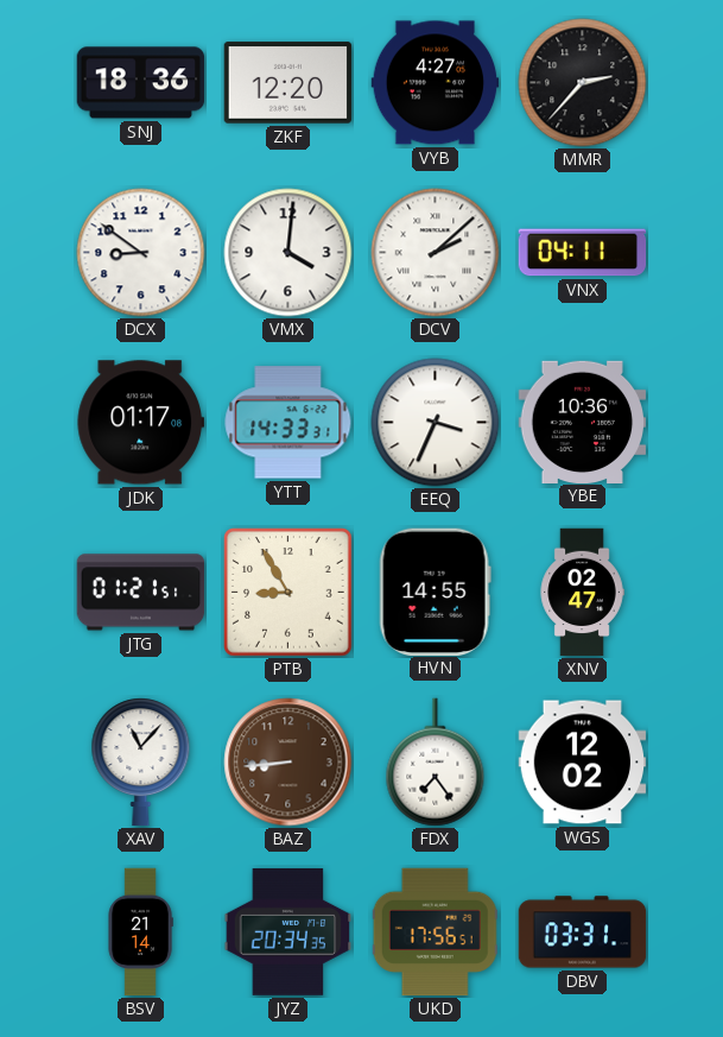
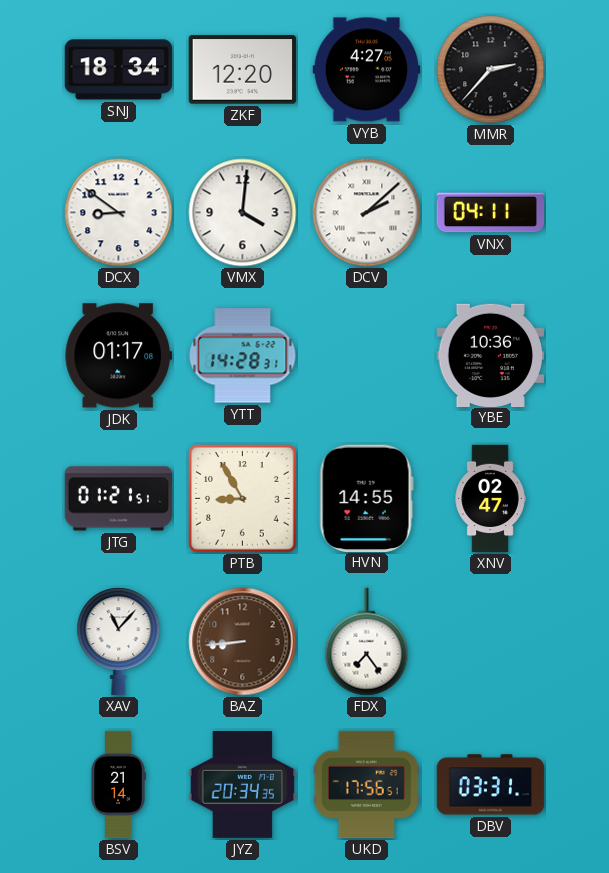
SNJ: 18:36 -> 18:34 (119, 70)
YTT: 14:33 -> 14:28 (243, 356)
EEQ: 3:34 -> none (436, 423)
WGS: 12:02 -> none (583, 763)
